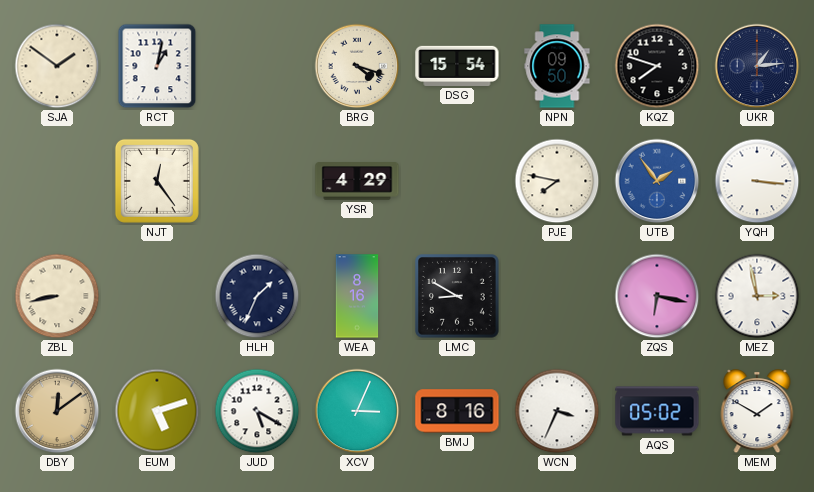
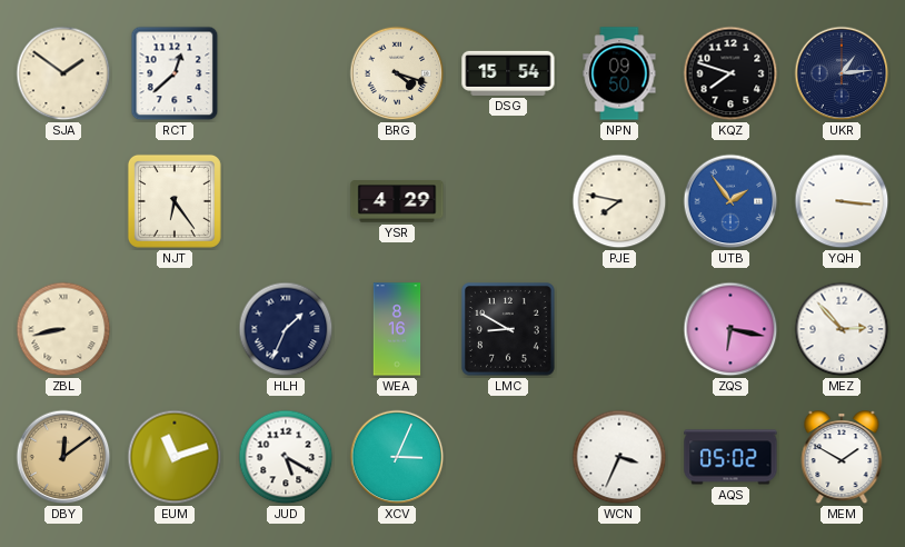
RCT: 1:02 -> 12:38 (175, 73)
NJT: 12:24 -> 6:24 (175, 201)
MEZ: 2:58 -> 2:53 (842, 329)
EUM: 5:12 -> 11:12 (175, 457)
BMJ: 8:16 -> none (457, 411)
